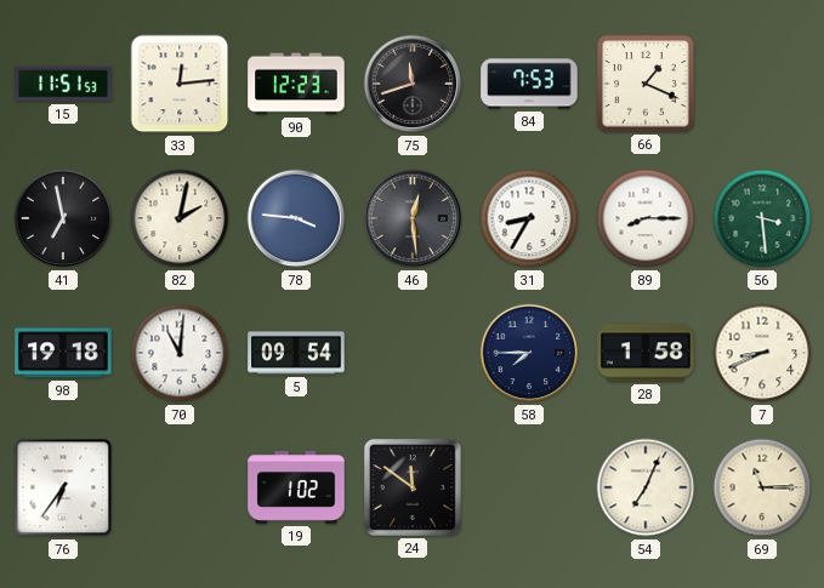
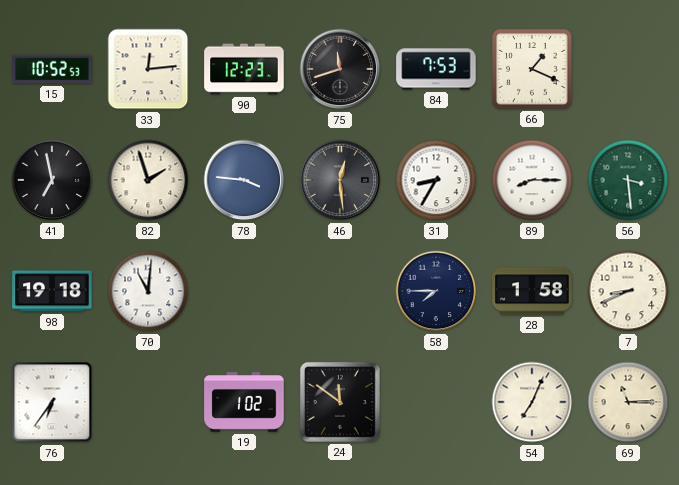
15: 11:51 -> 10:52 (52, 69)
82: 2:02 -> 1:57 (148, 180)
5: 09:54 -> none (296, 353)
